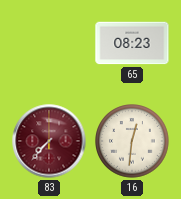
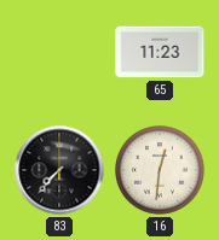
65: 08:23 -> 11:23 (160, 52)
83 dial: burgundy -> black (59, 170)
